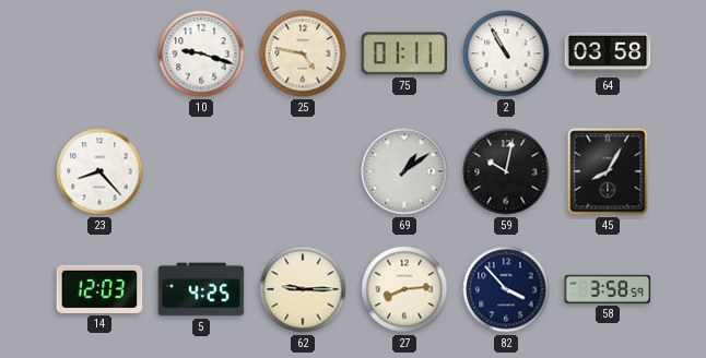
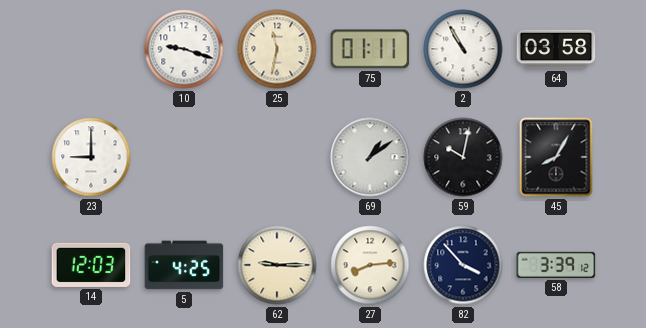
25: 4:47 -> 11:32 (277, 49)
23: 8:23 -> 9:00 (91, 157)
58: 3:58 -> 3:39 (556, 265)
